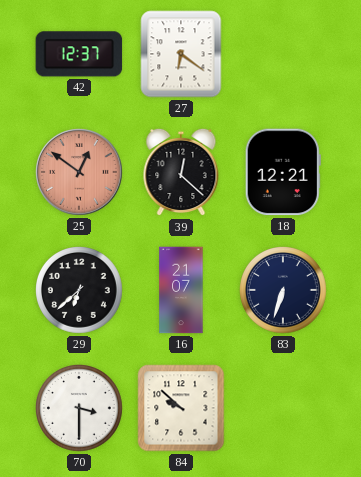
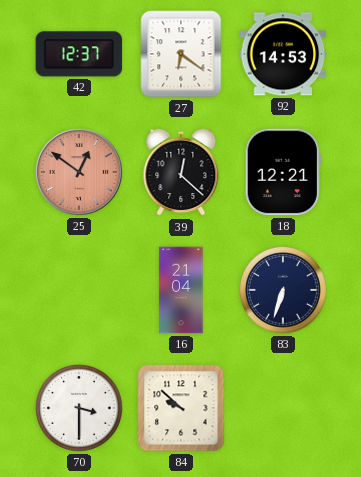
92: none -> 14:53 (283, 54)
29: 6:38 -> none (80, 291)
16: 21:07 -> 21:04 (181, 290)
